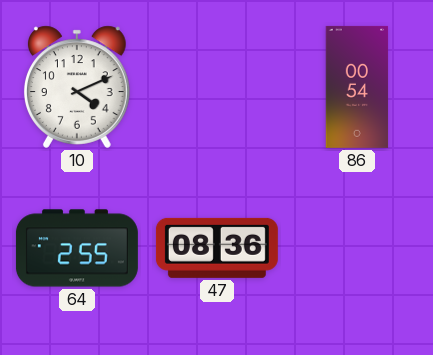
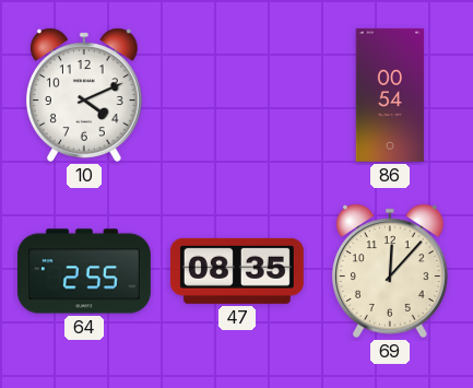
47: 08:36 -> 08:35 (237, 271)
69: none -> 12:07 (390, 271)
